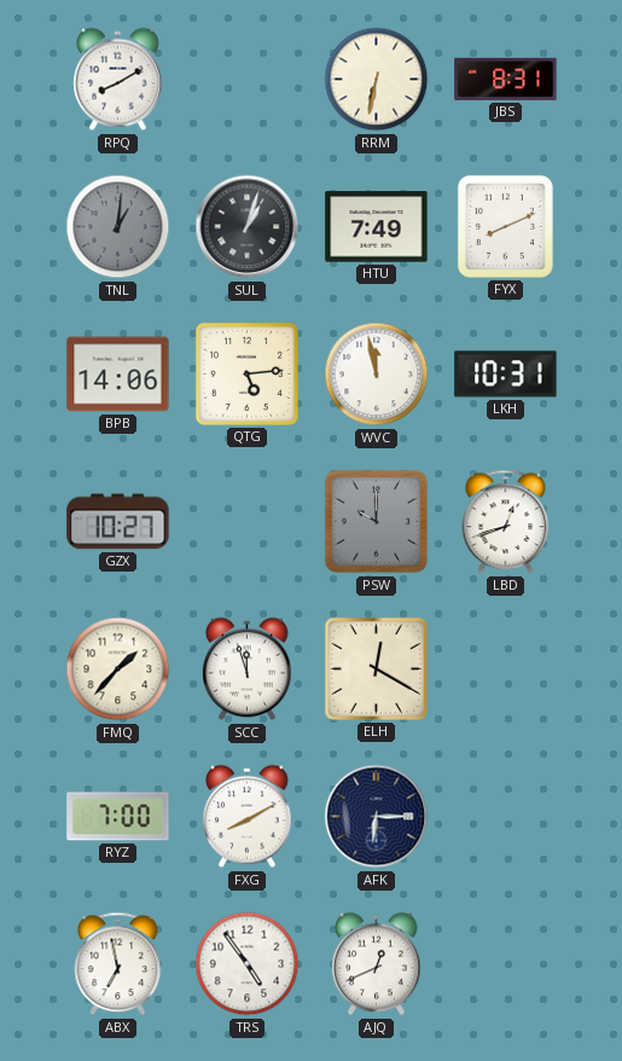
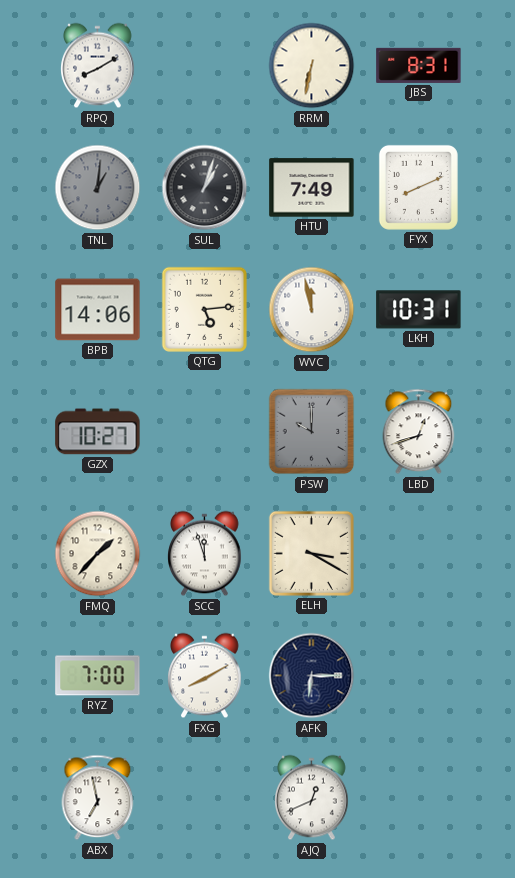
ELH: 12:20 -> 3:20 (311, 553)
TRS: 4:54 -> none (248, 964)
